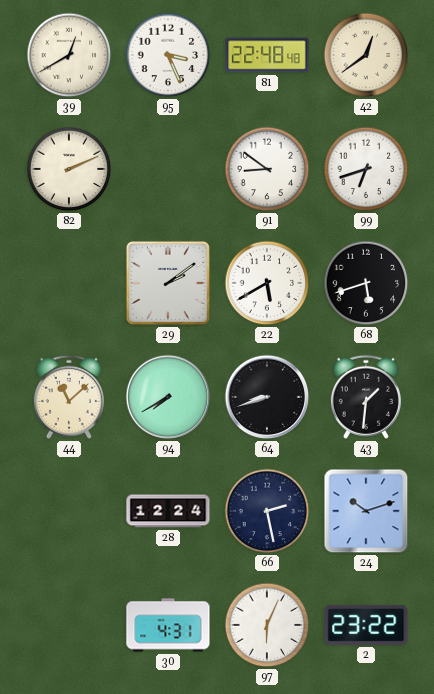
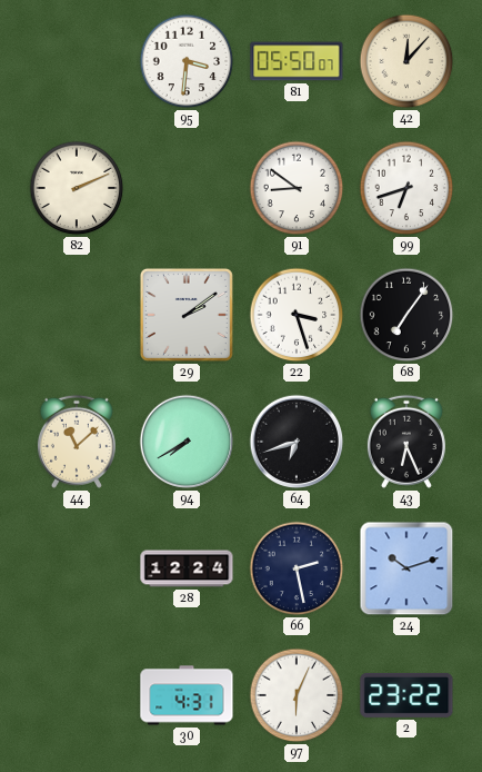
39: 12:40 -> none (69, 55)
95: 3:26 -> 3:31 (187, 61)
81: 22:48 -> 05:50 (297, 61)
42: 12:39 -> 12:07 (406, 61)
22: 5:40 -> 3:27 (297, 315)
68: 5:42 -> 7:06 (406, 315)
64: 8:42 -> 6:42 (297, 442)
43: 1:31 -> 6:26 (406, 442)
